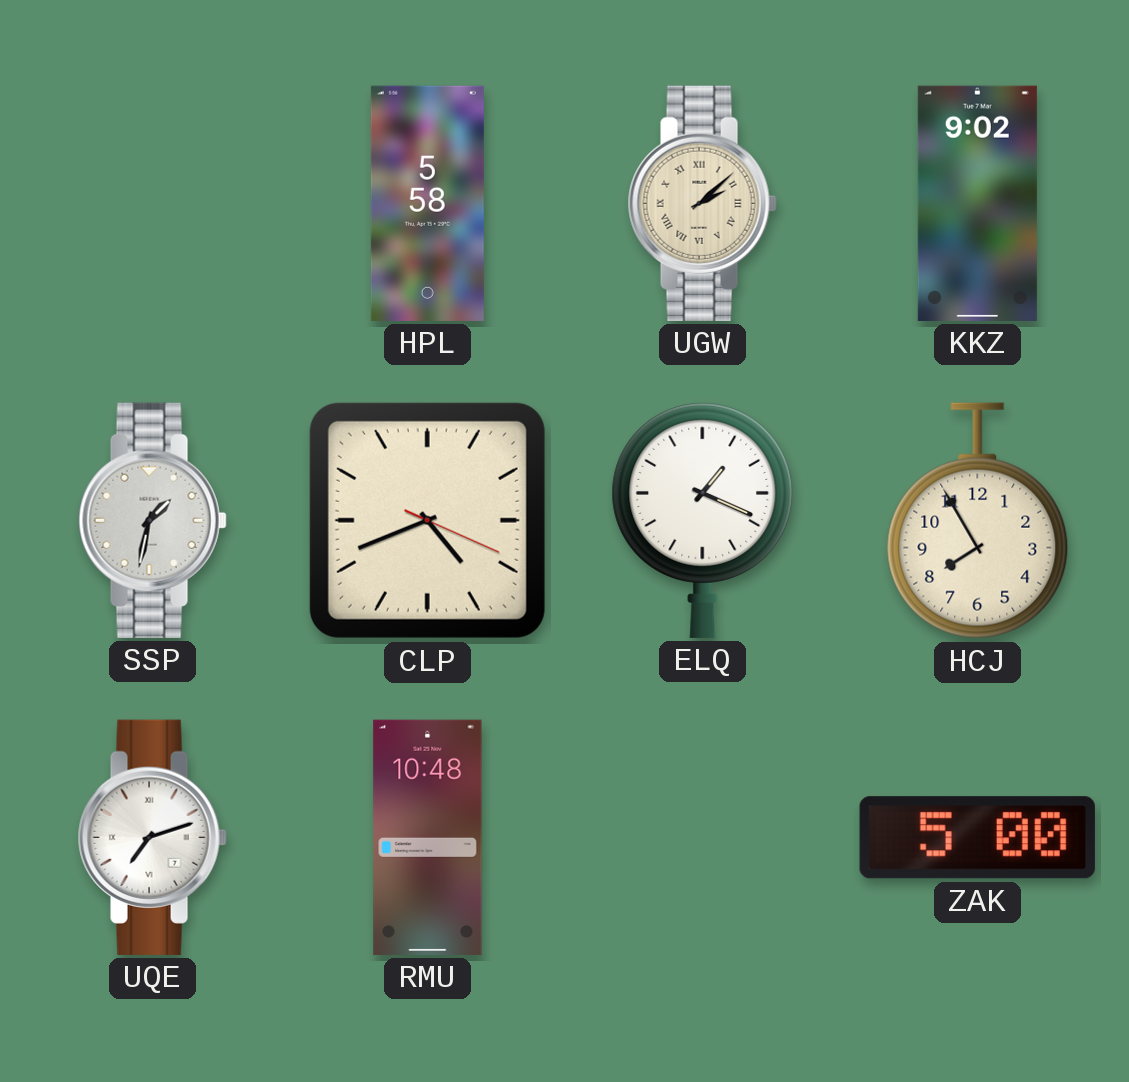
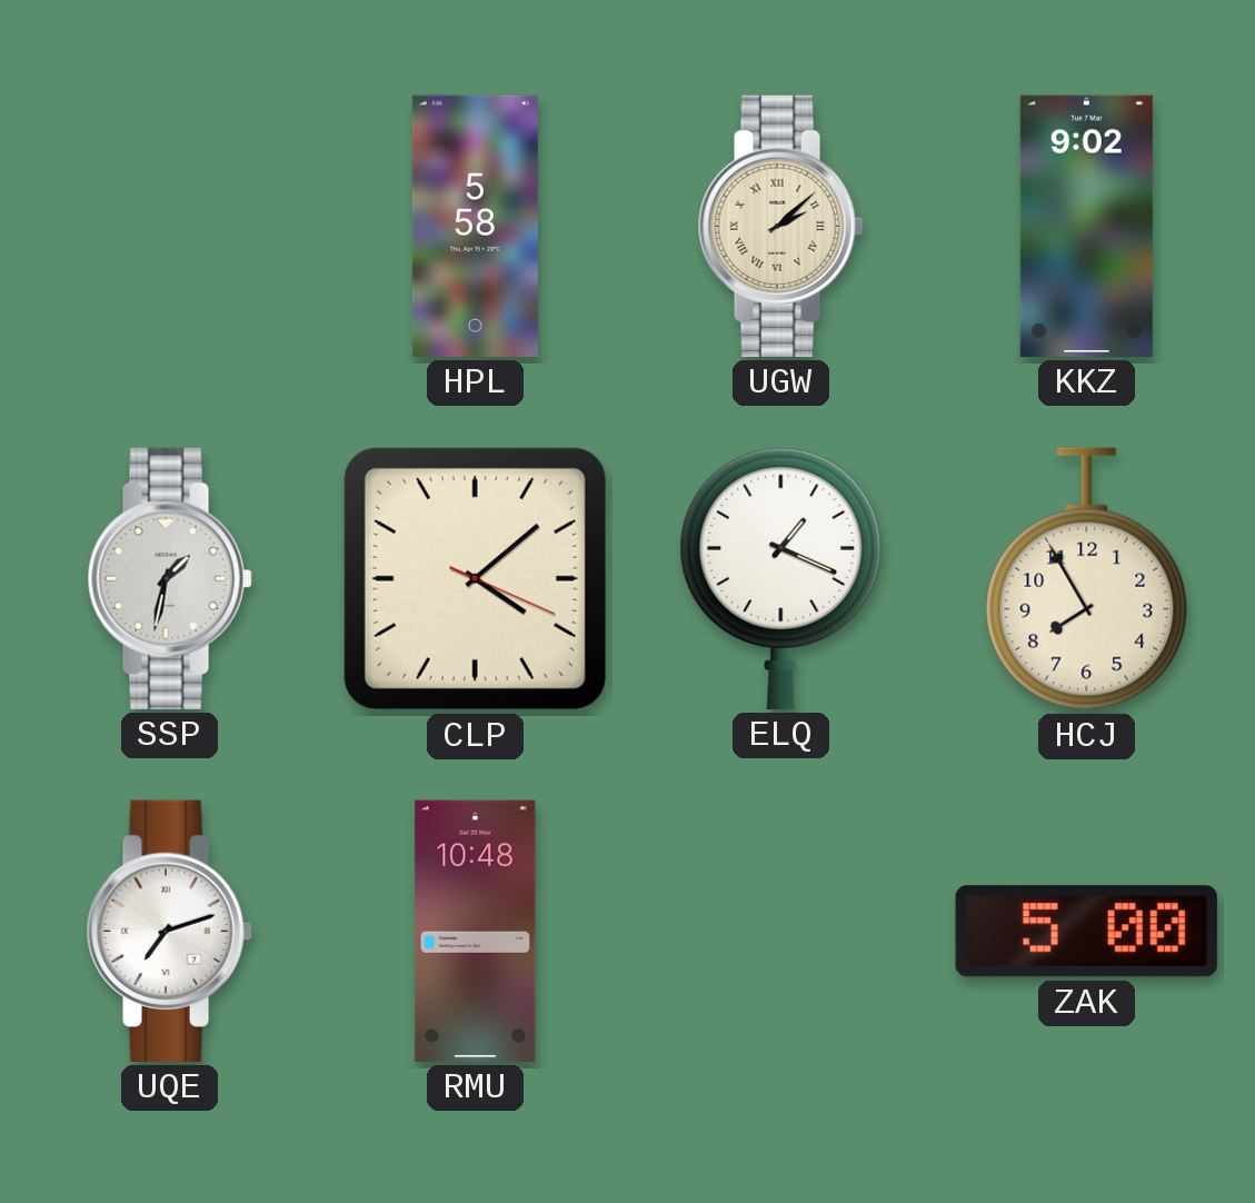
CLP: 4:41 -> 4:08 (475, 578)
